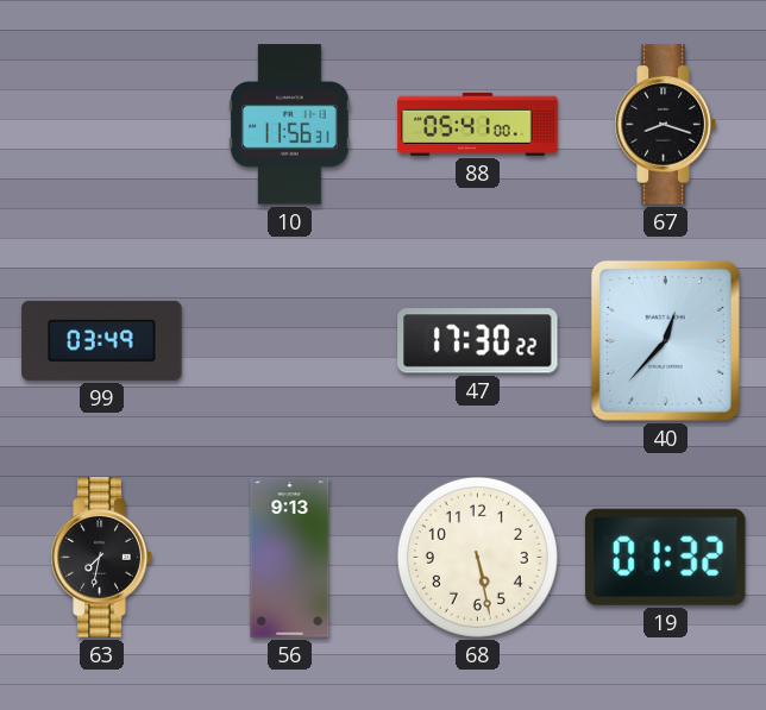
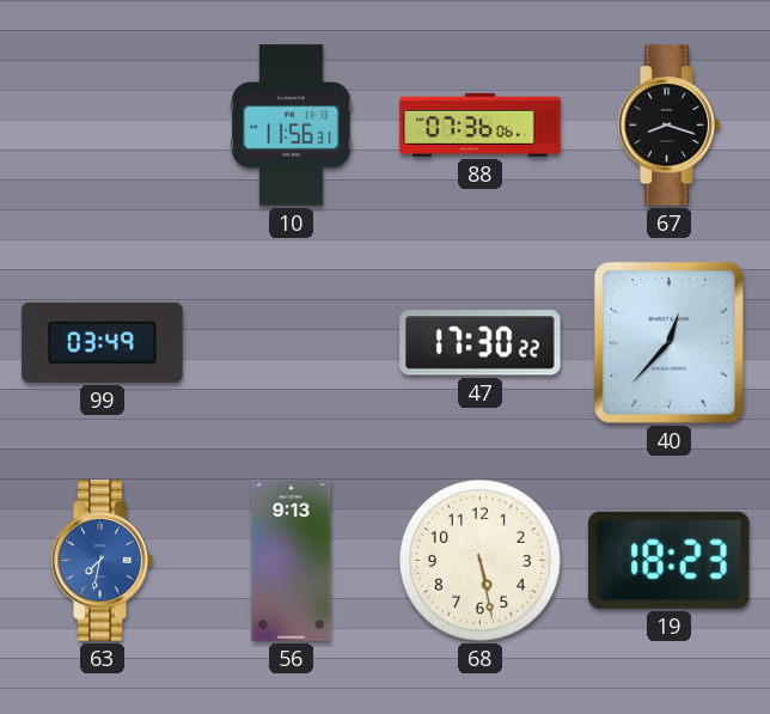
88: 05:41 -> 07:36 (481, 124)
63 dial: black -> blue (102, 561)
19: 01:32 -> 18:23 (668, 560)
